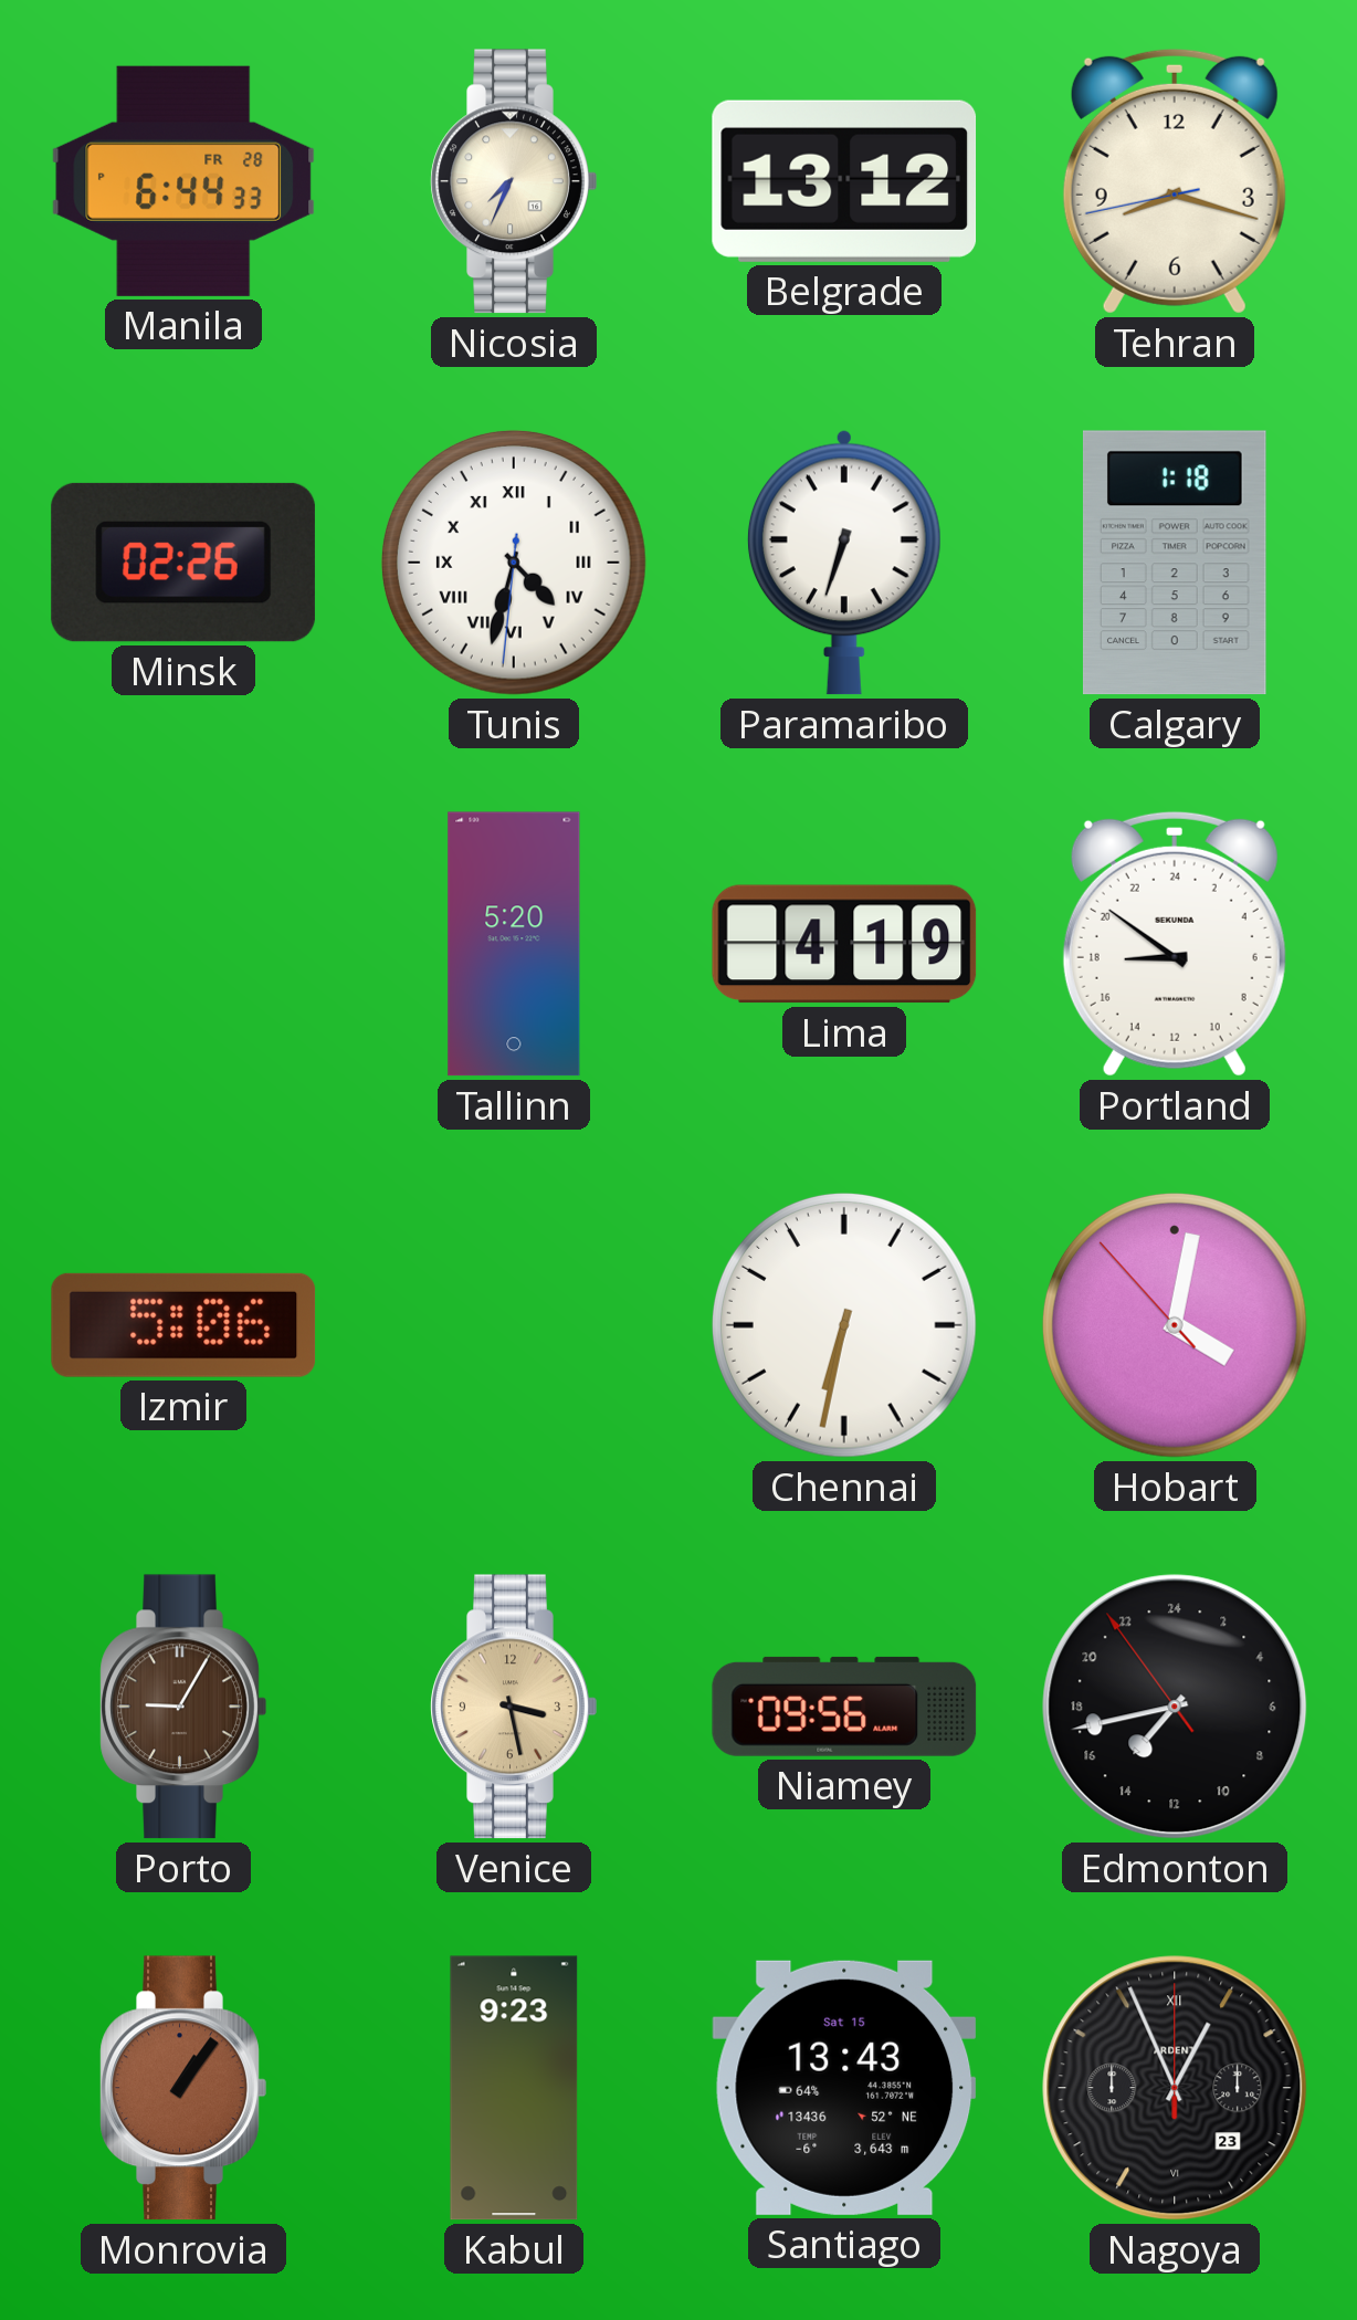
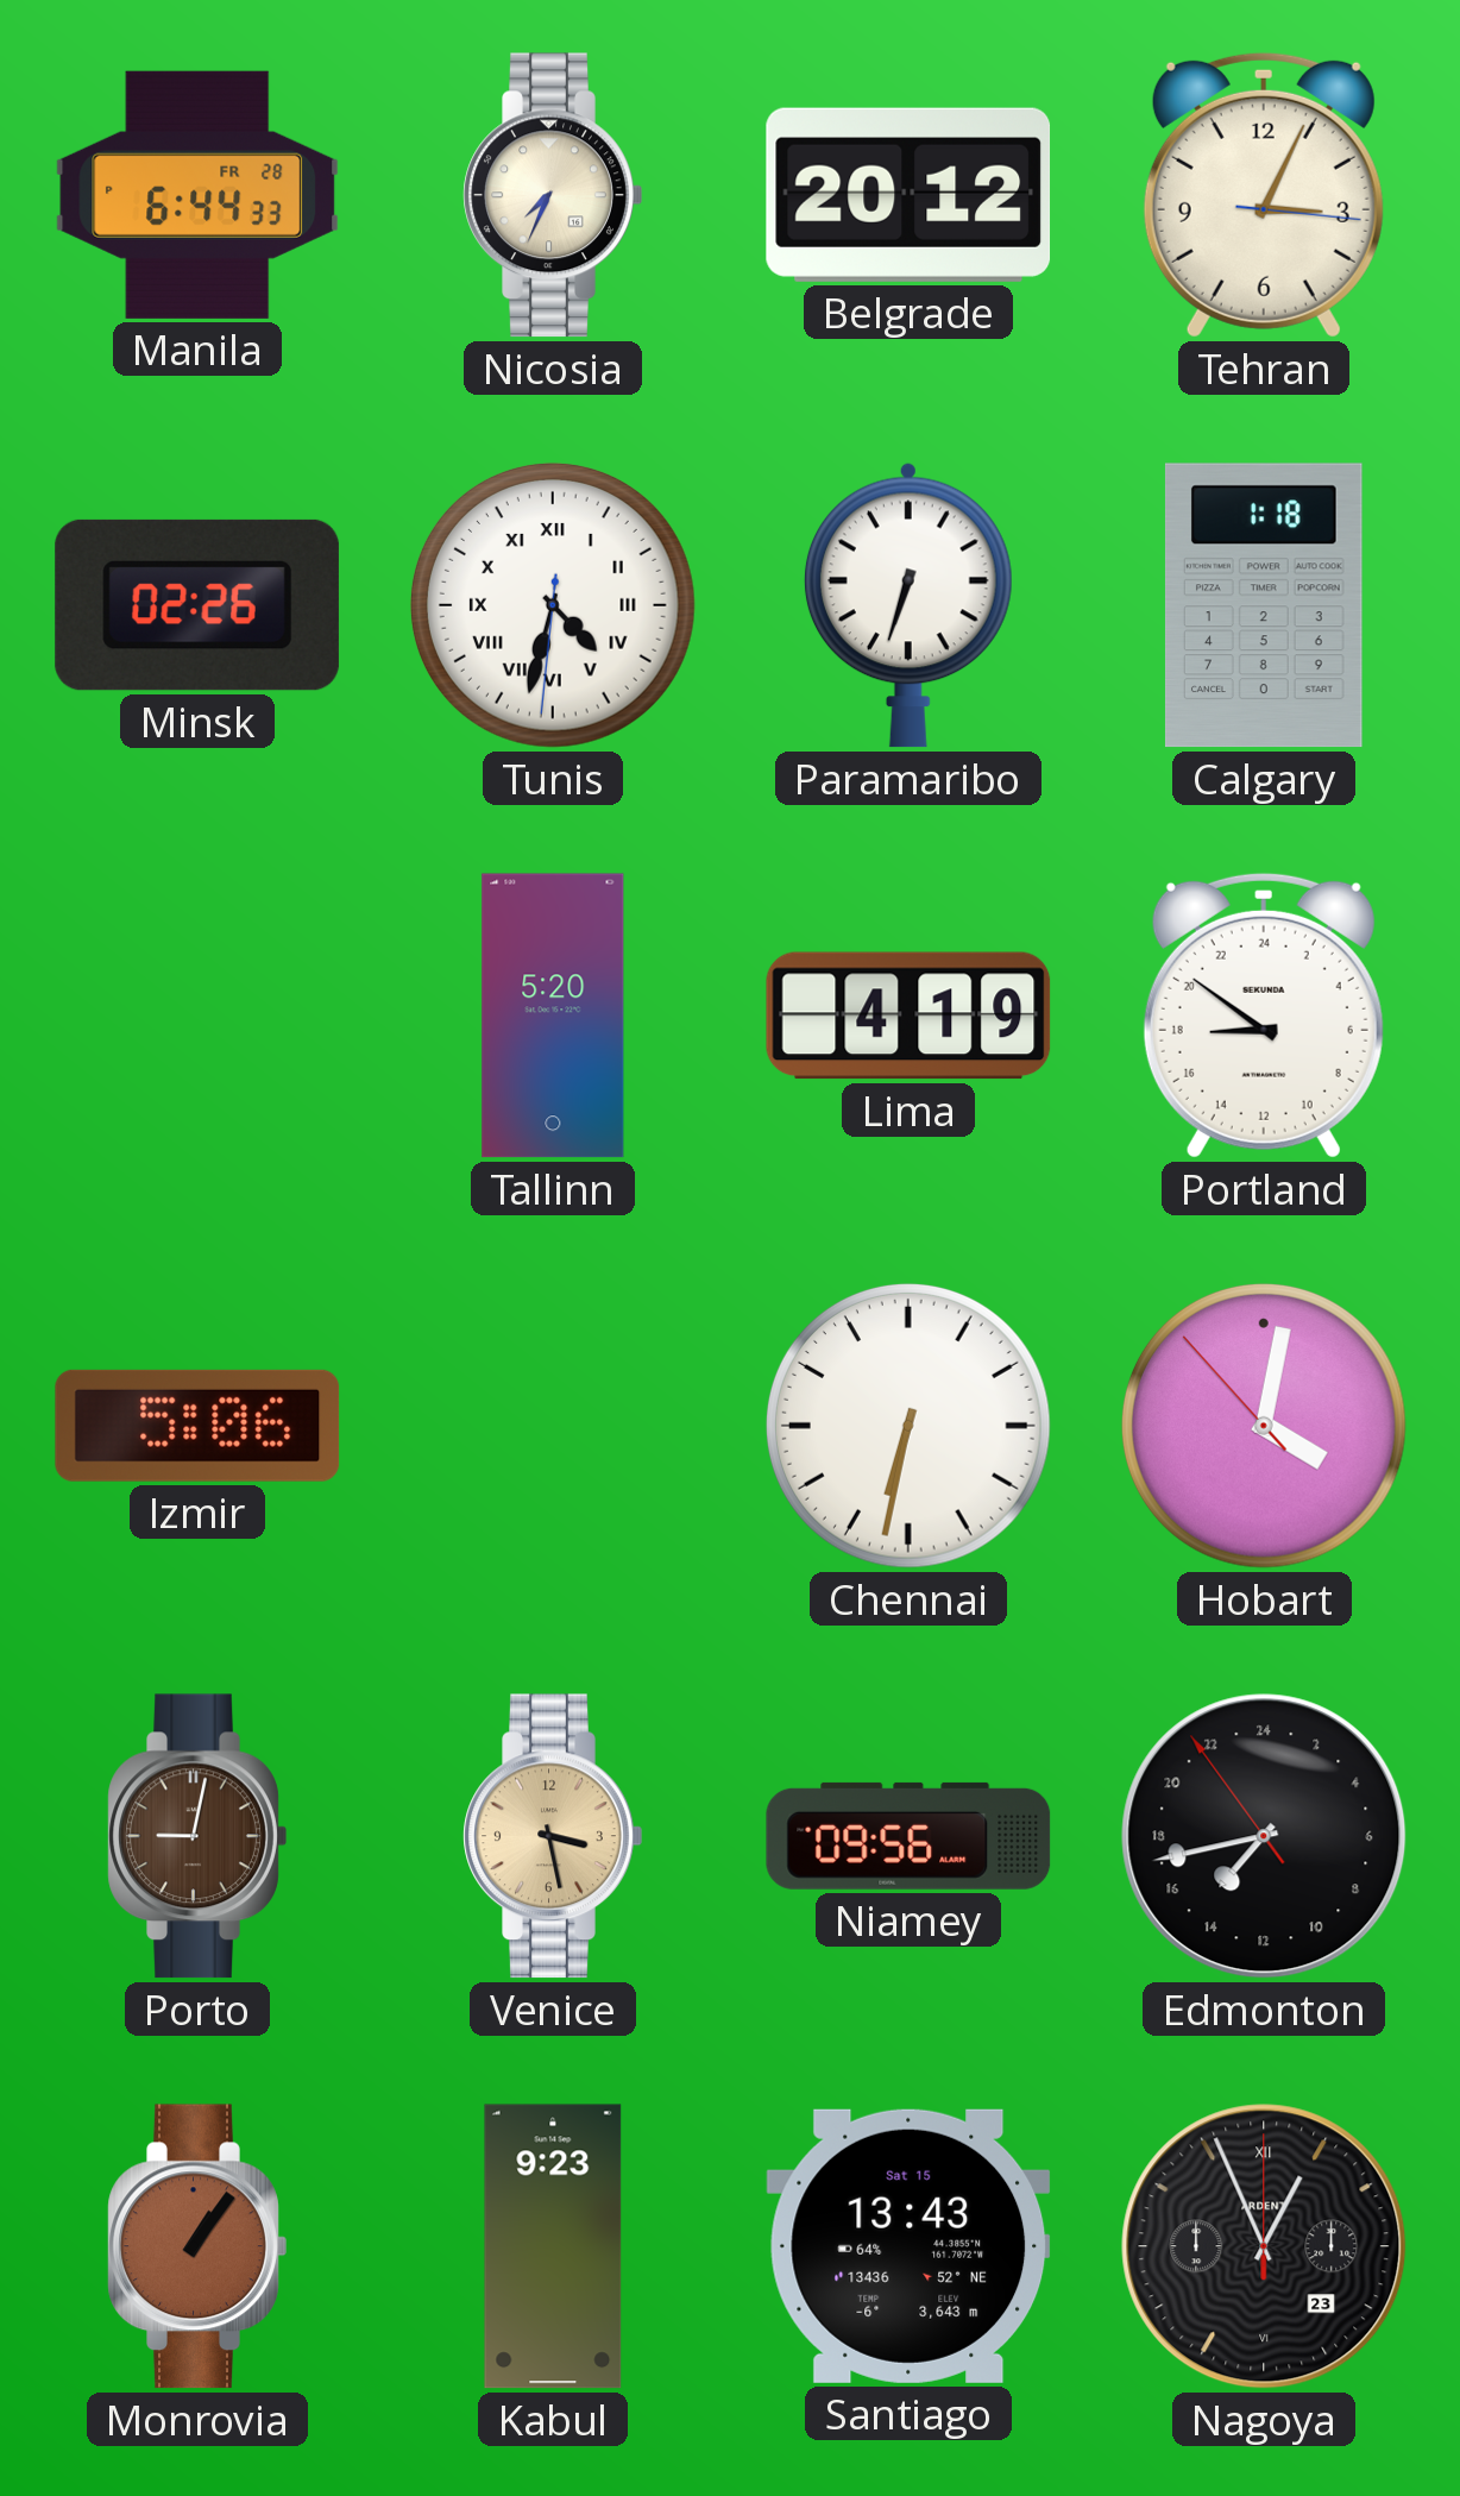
Belgrade: 13:12 -> 20:12 (908, 195)
Tehran: 8:17 -> 3:04 (1264, 195)
Porto: 9:05 -> 9:02 (197, 1836)
